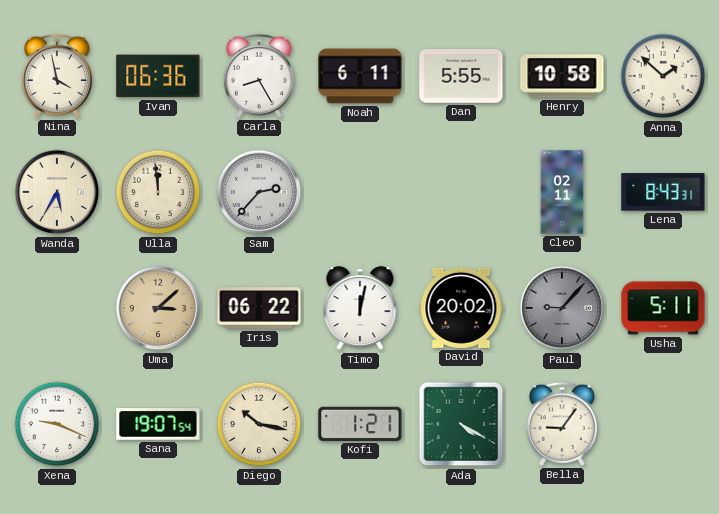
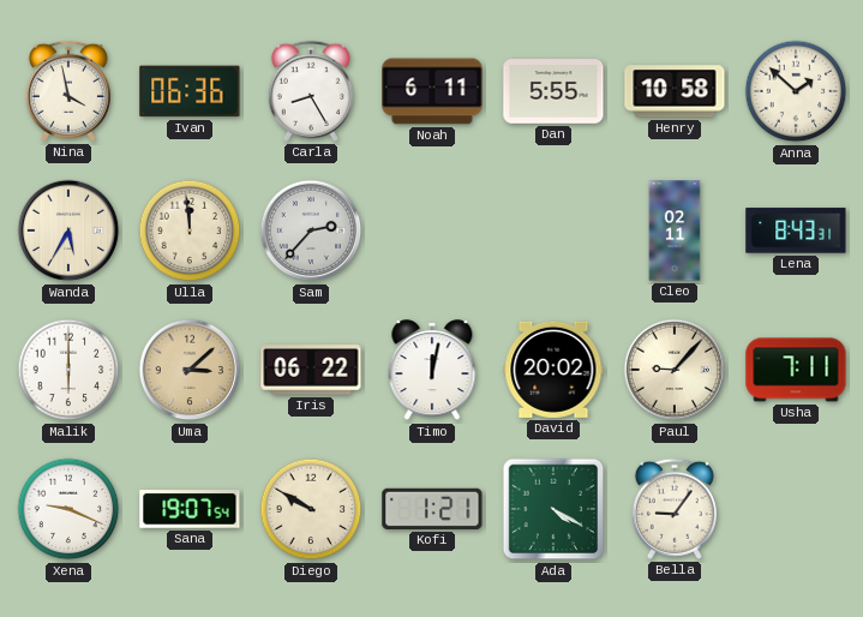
Malik: none -> 6:00 (68, 370)
Paul dial: grey -> cream (675, 370)
Usha: 5:11 -> 7:11 (796, 370)
Diego: 10:17 -> 9:50 (311, 509)
